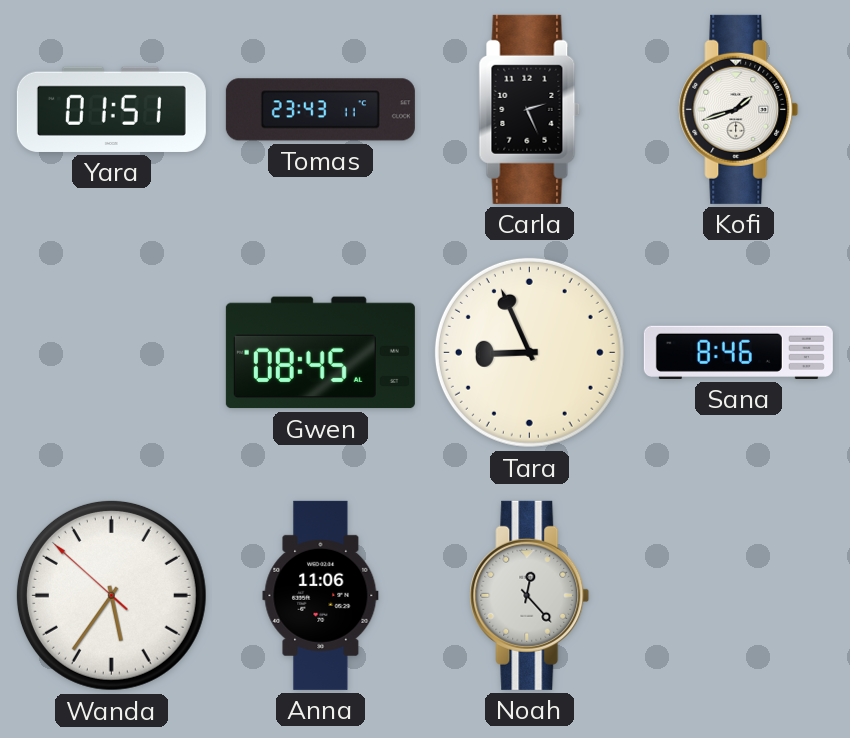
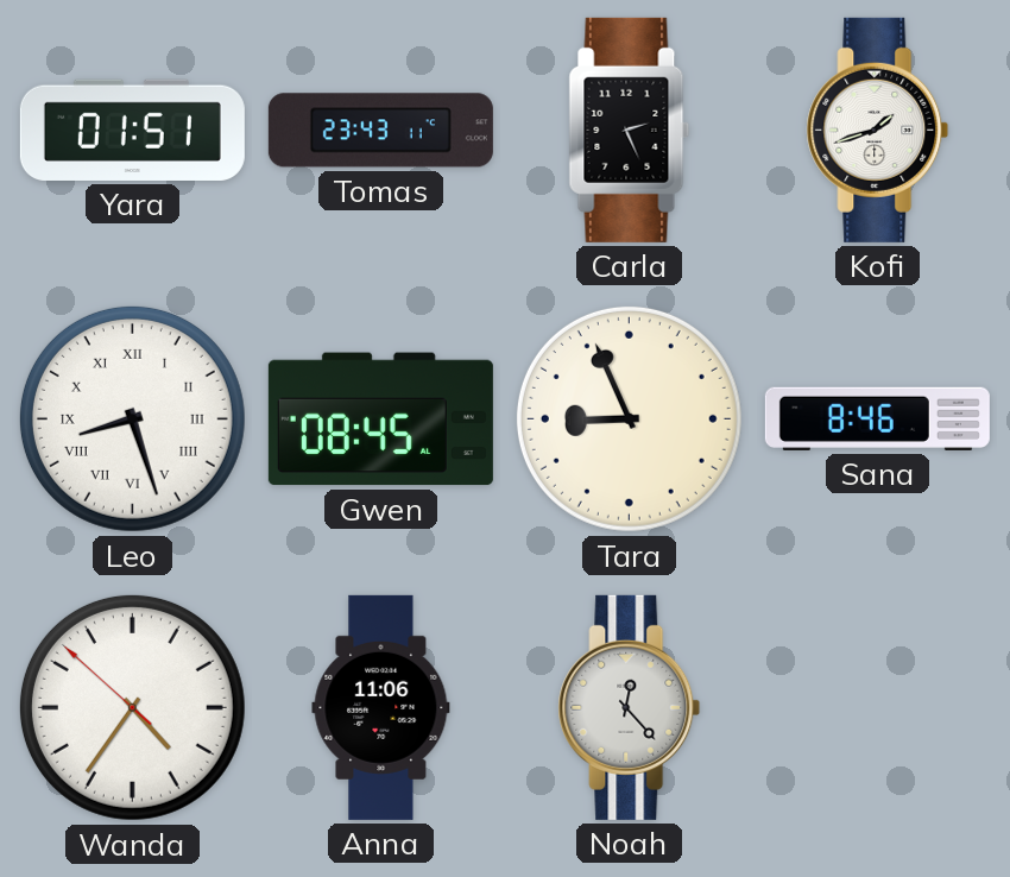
Leo: none -> 8:27 (132, 418)
Wanda: 5:35 -> 4:35 (132, 707)
